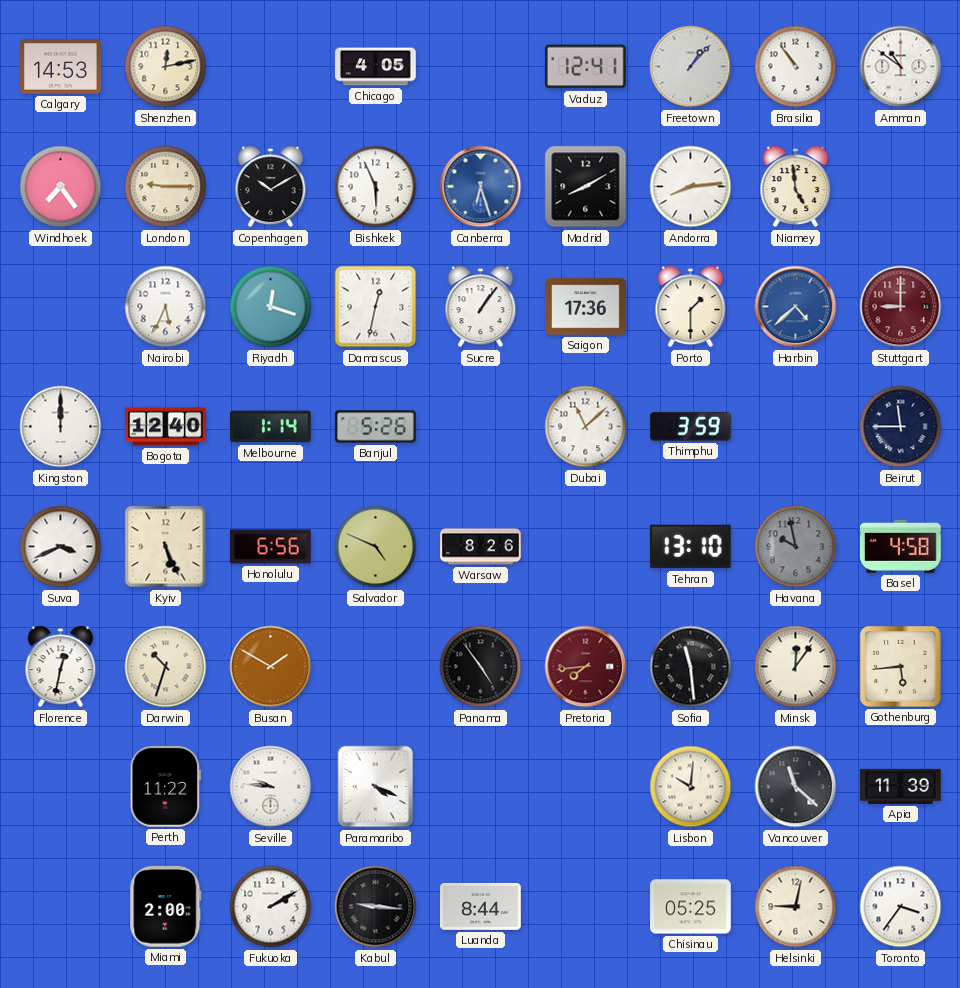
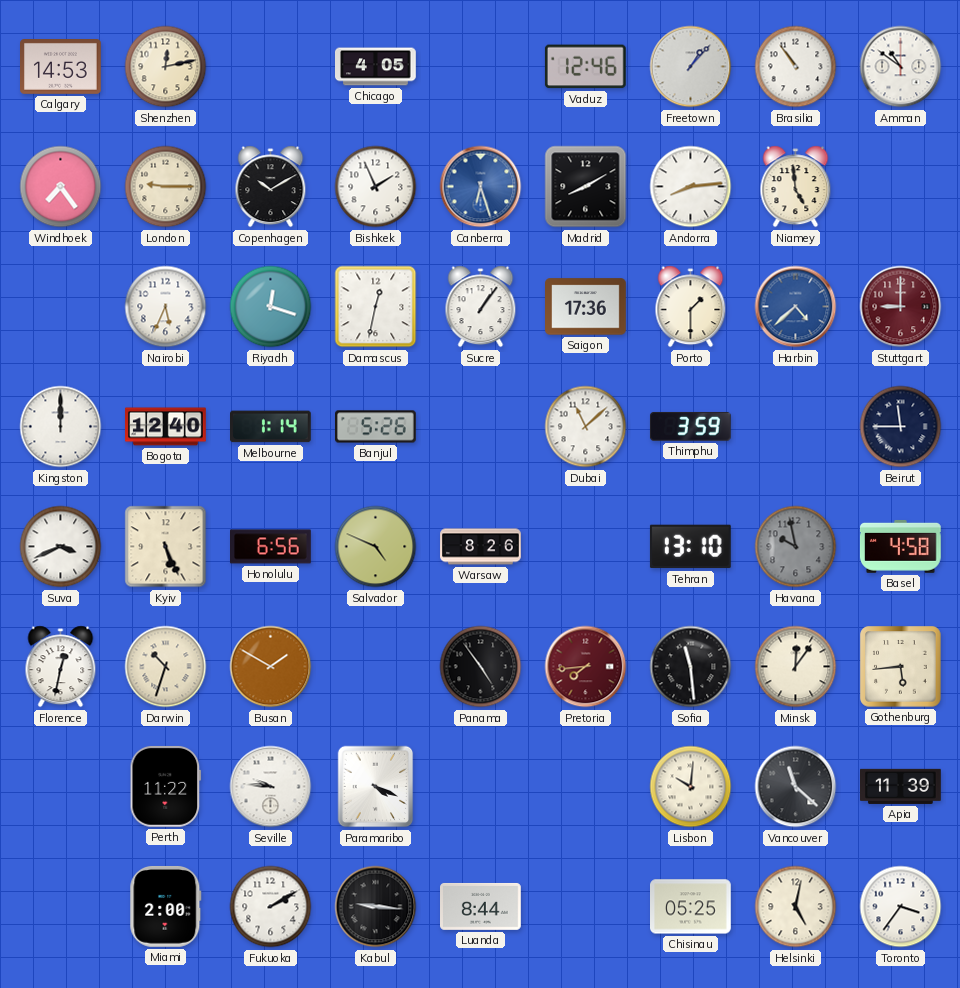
Vaduz: 12:41 -> 12:46 (585, 67)
Bishkek: 5:56 -> 1:56 (376, 187)
Helsinki: 9:02 -> 5:02 (796, 907)
